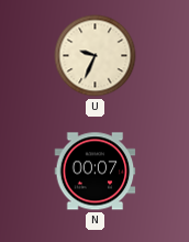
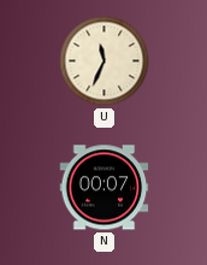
U: 9:34 -> 11:34 (105, 61)
